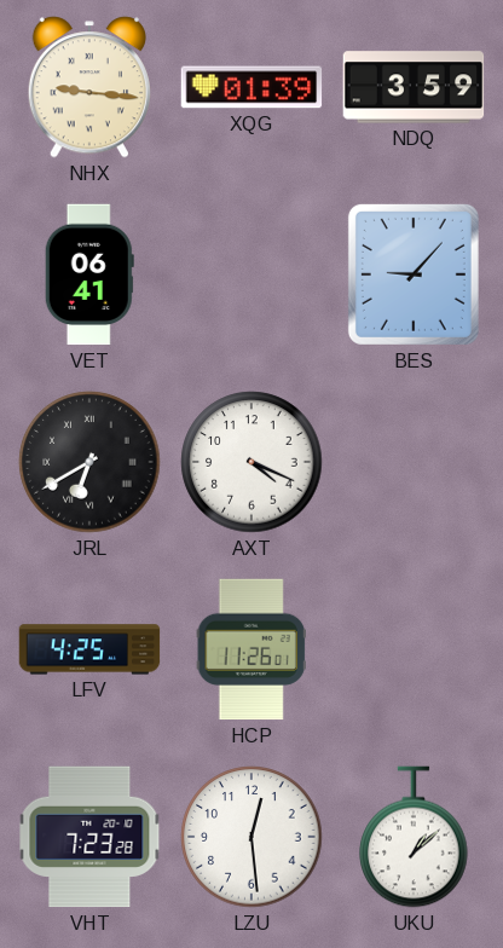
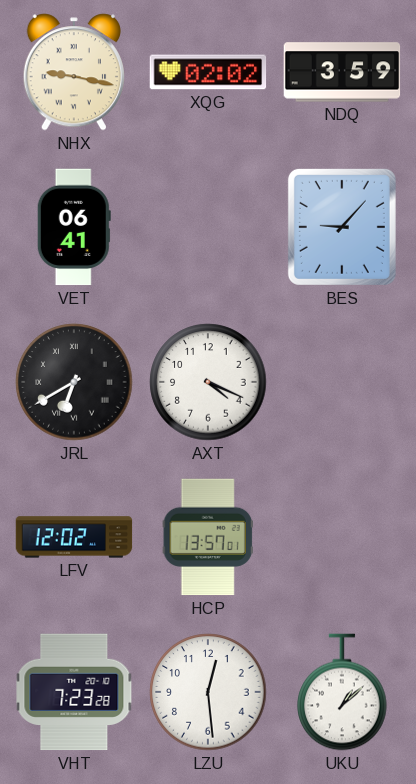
NHX: 9:16 -> 9:17 (74, 72)
XQG: 01:39 -> 02:02 (208, 72)
LFV: 4:25 -> 12:02 (74, 537)
HCP: 11:26 -> 13:57 (208, 537)
